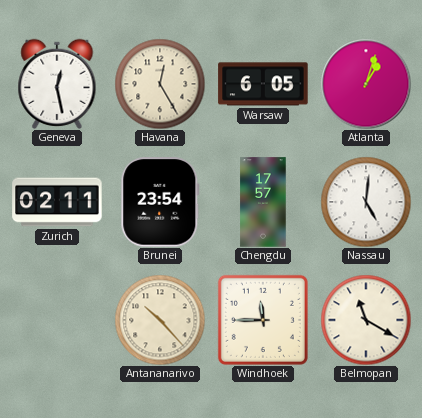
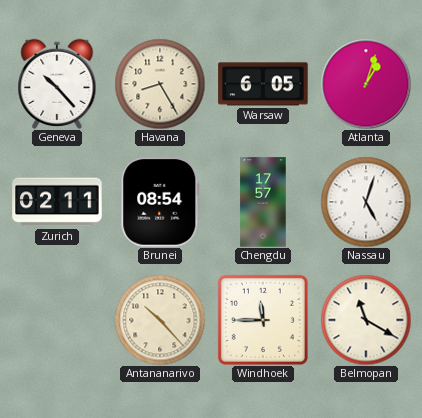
Geneva: 12:28 -> 10:23 (57, 84)
Havana: 12:25 -> 8:25 (160, 84)
Brunei: 23:54 -> 08:54 (160, 202)
Nassau: 5:01 -> 5:03 (366, 202)
